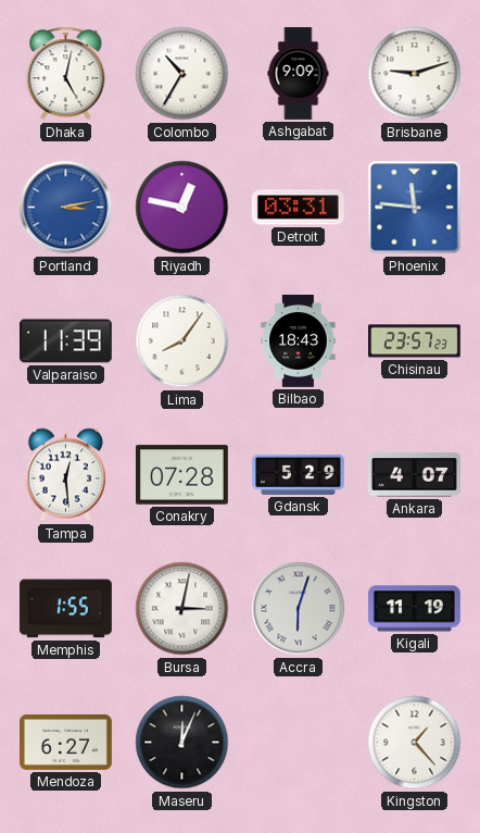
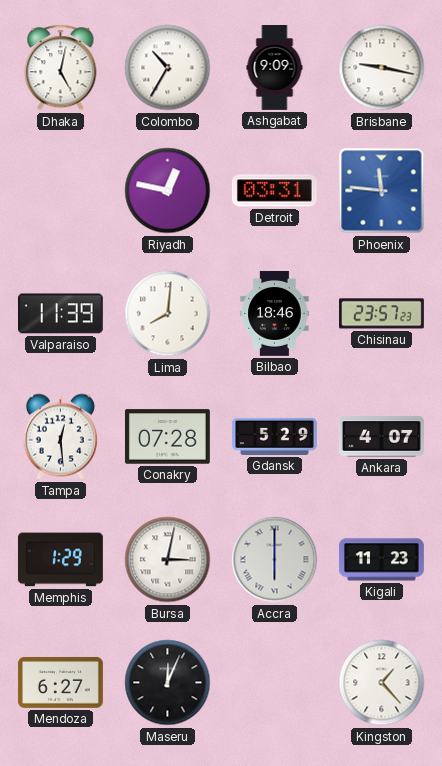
Brisbane: 9:12 -> 9:17 (382, 68)
Portland: 3:13 -> none (66, 208)
Lima: 8:06 -> 8:01 (168, 314)
Bilbao: 18:43 -> 18:46 (275, 314)
Memphis: 1:55 -> 1:29 (60, 560)
Accra: 6:03 -> 6:00 (275, 560)
Kigali: 11:19 -> 11:23 (381, 560)
